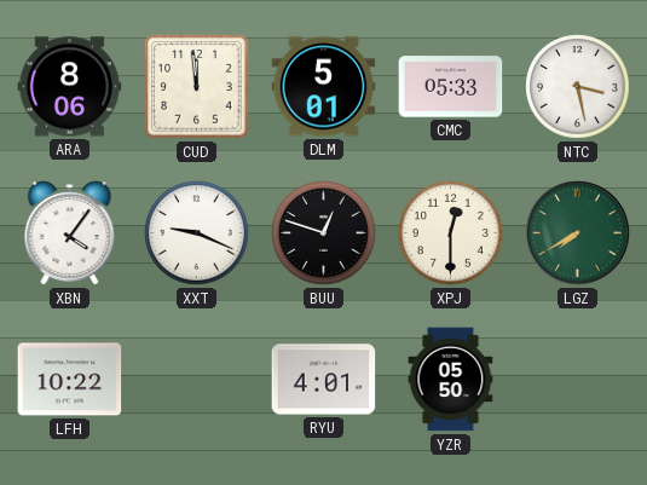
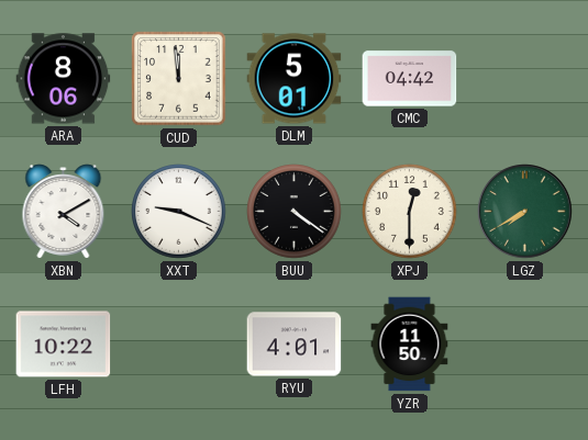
CMC: 05:33 -> 04:42 (410, 79)
NTC: 3:28 -> none (578, 87)
XBN: 4:06 -> 4:10 (64, 212)
BUU: 12:48 -> 4:21 (295, 212)
YZR: 05:50 -> 11:50 (410, 345)
